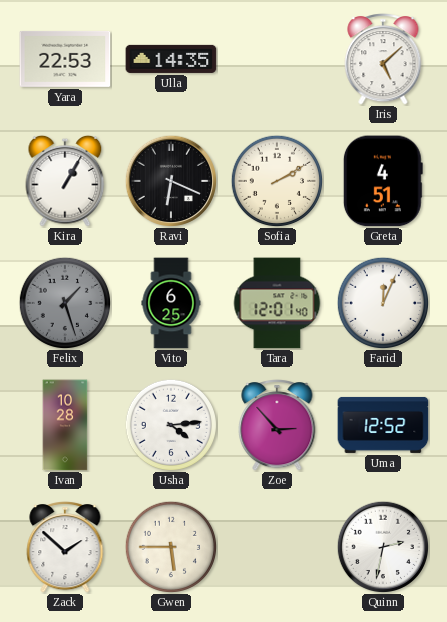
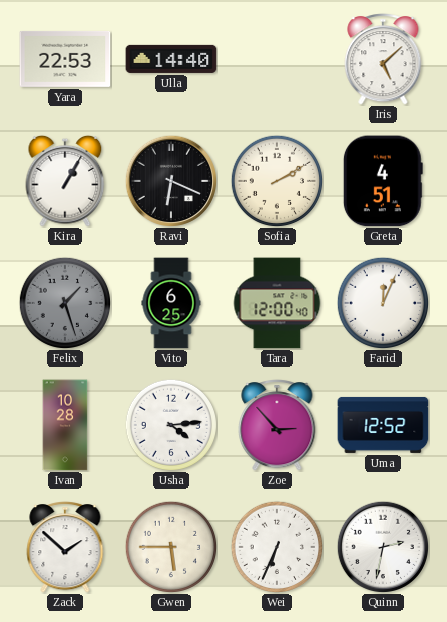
Ulla: 14:35 -> 14:40 (171, 59)
Tara: 12:01 -> 12:00 (277, 303)
Wei: none -> 6:34 (276, 546)
